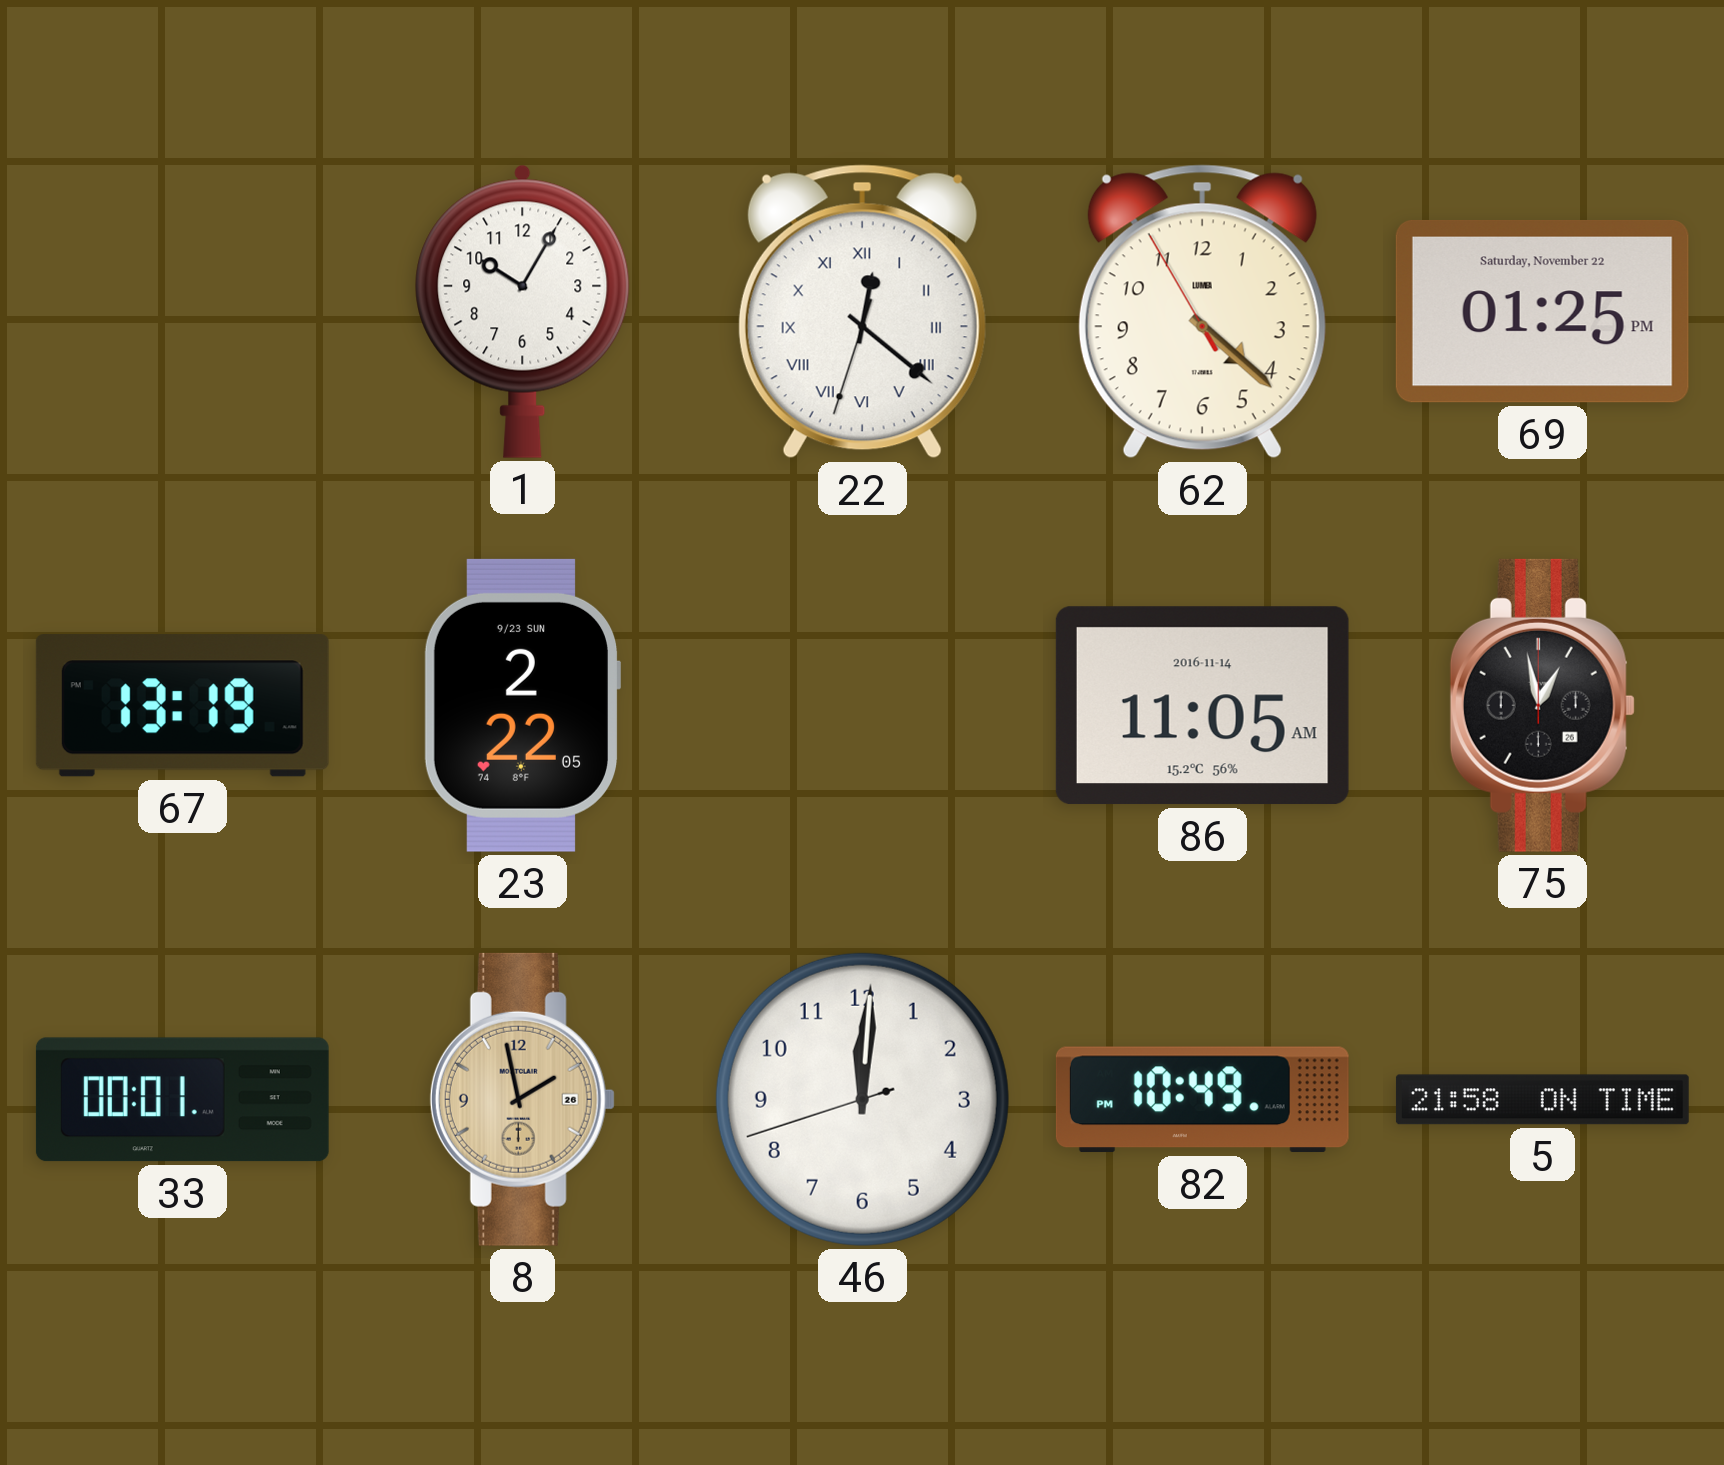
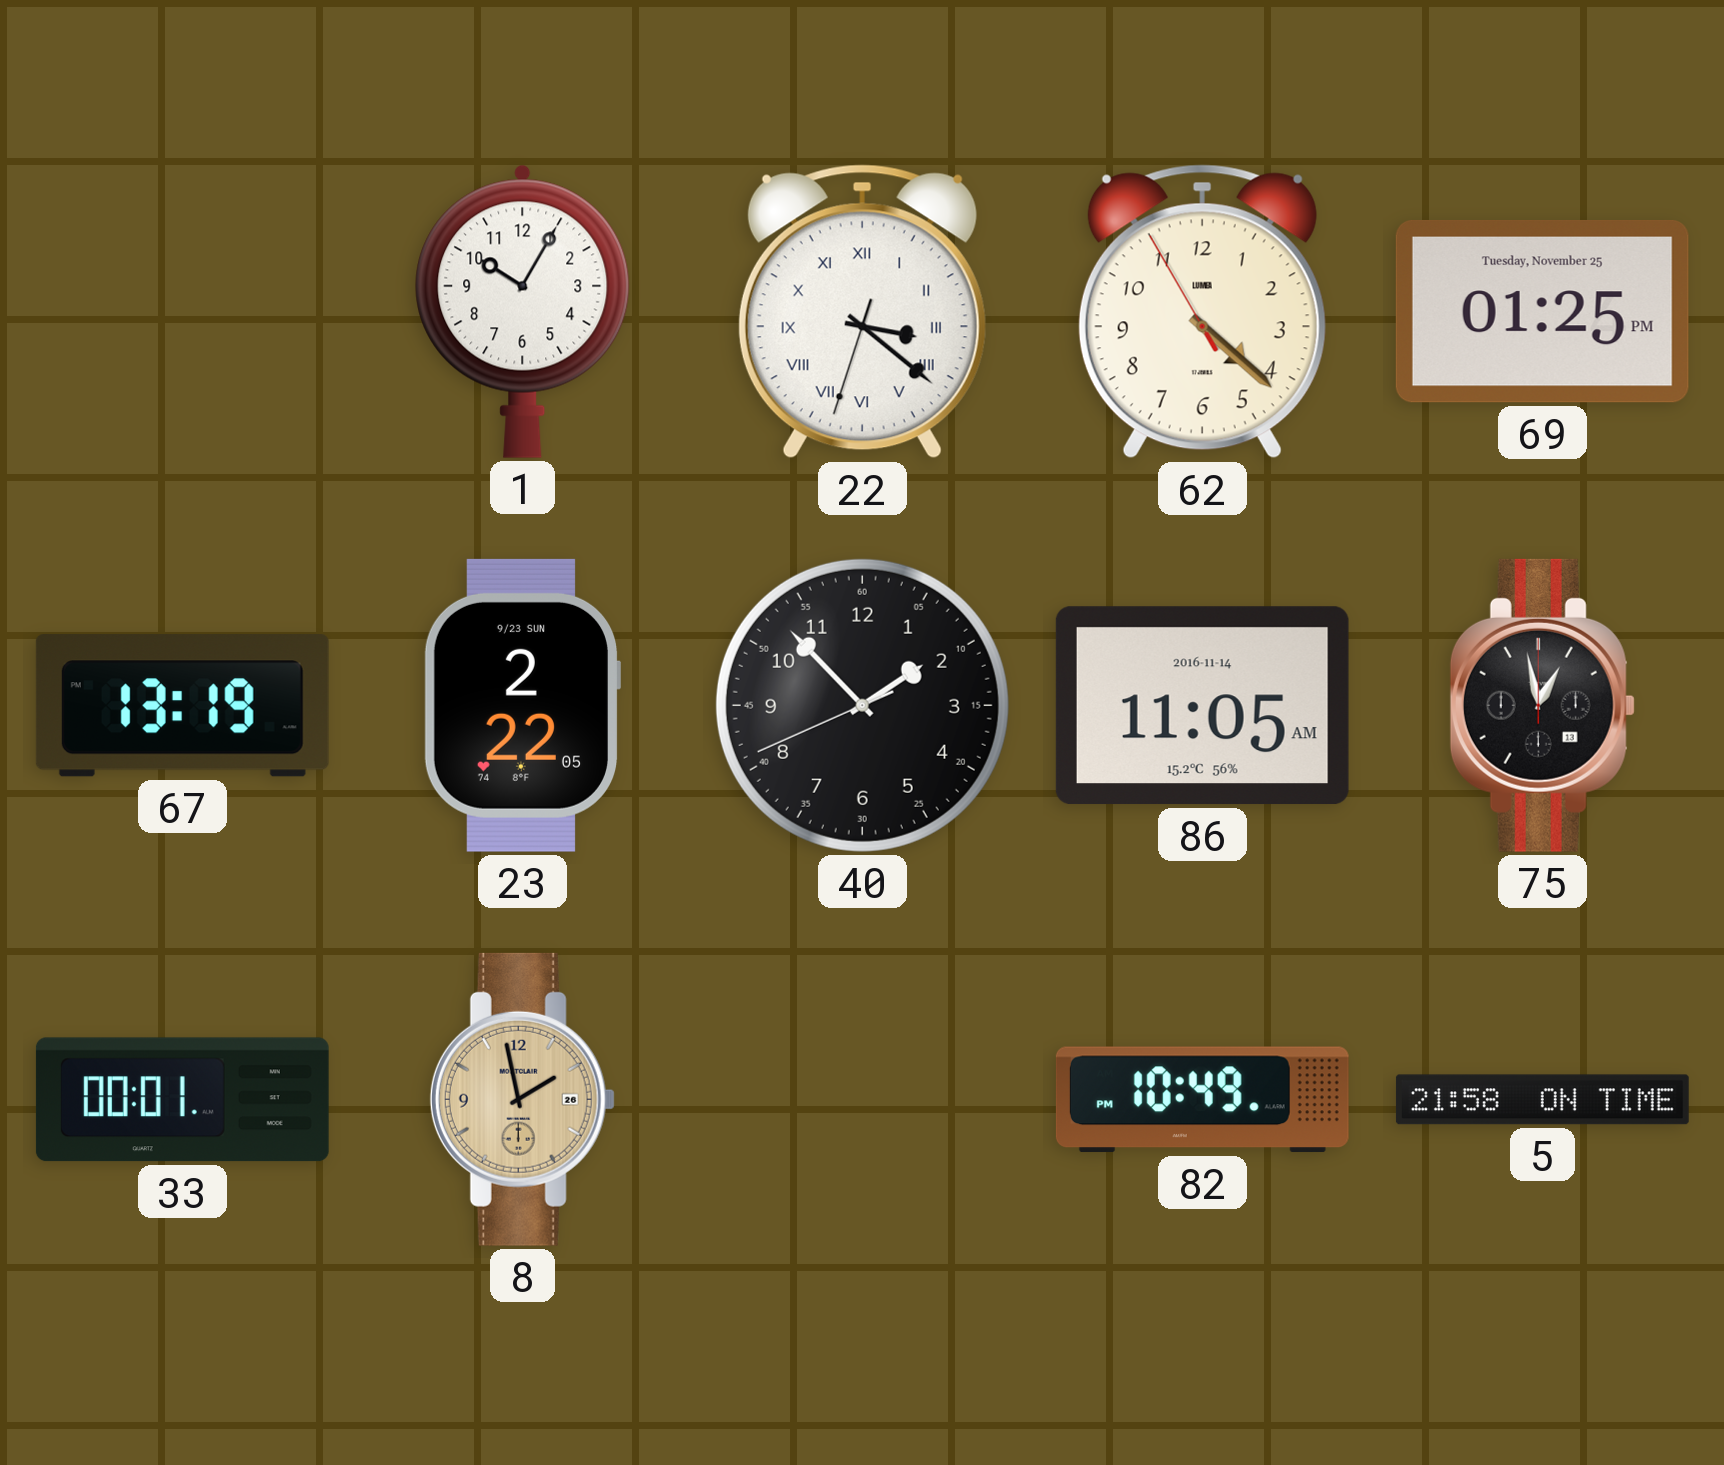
22: 12:21 -> 3:21 (862, 312)
69 date: Saturday, November 22 -> Tuesday, November 25 (1542, 311)
40: none -> 1:52 (862, 705)
75 date: 26 -> 13 (1542, 705)
46: 12:00 -> none (862, 1099)
